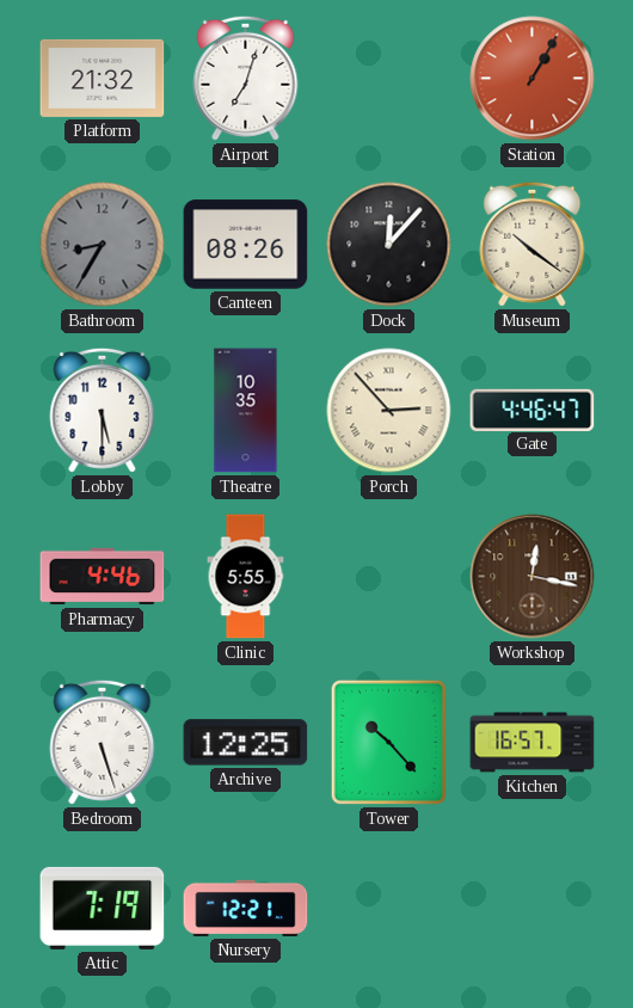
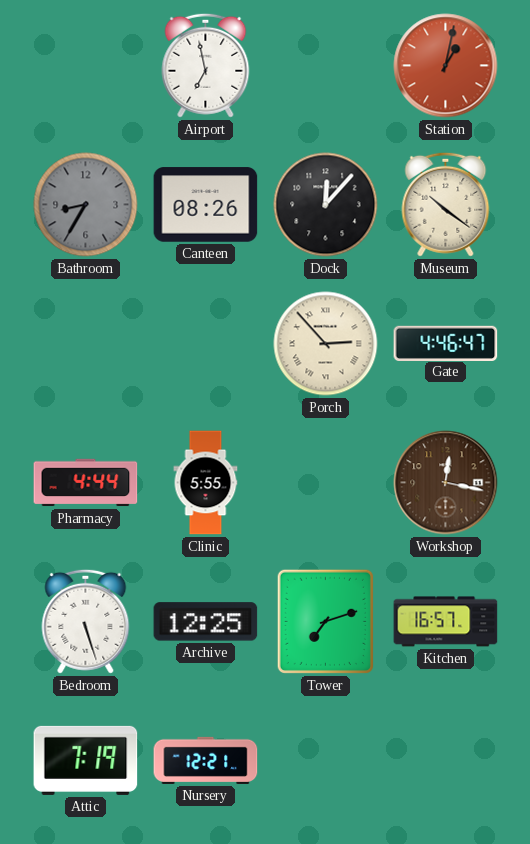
Platform: 21:32 -> none (103, 78)
Airport: 7:03 -> 6:58 (206, 65)
Station: 1:05 -> 1:02 (446, 66)
Lobby: 5:30 -> none (103, 410)
Theatre: 10:35 -> none (246, 411)
Pharmacy: 4:46 -> 4:44 (86, 483)
Tower: 10:23 -> 7:12 (325, 621)
